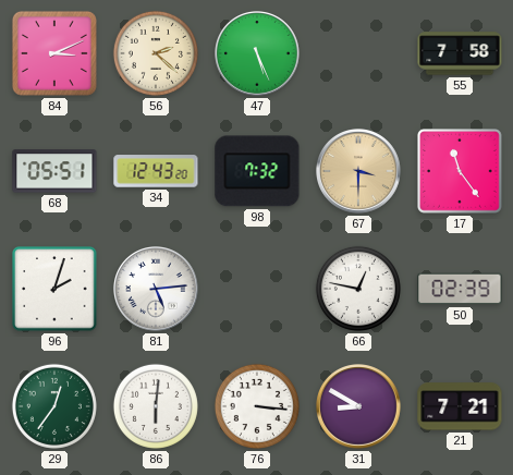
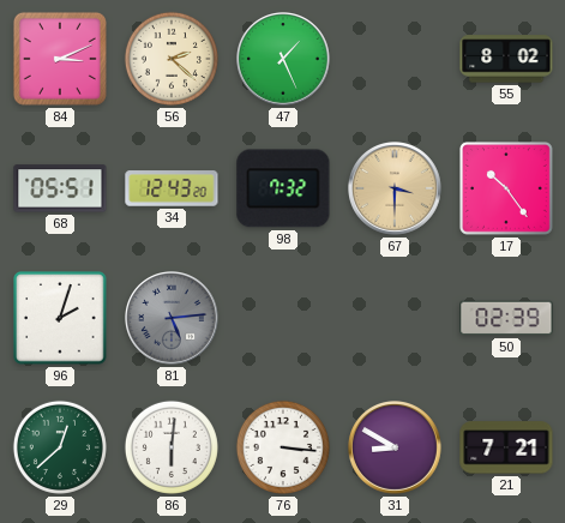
47: 5:26 -> 1:26 (284, 60)
55: 7:58 -> 8:02 (506, 59)
17: 11:24 -> 10:24 (507, 190)
81 dial: white -> grey (173, 319)
66: 12:47 -> none (358, 289)
29: 12:36 -> 12:38 (60, 447)
